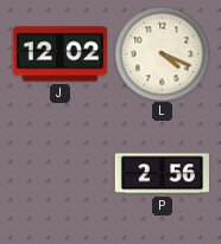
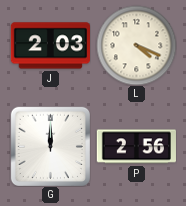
J: 12:02 -> 2:03 (50, 46)
G: none -> 12:00 (50, 146)
